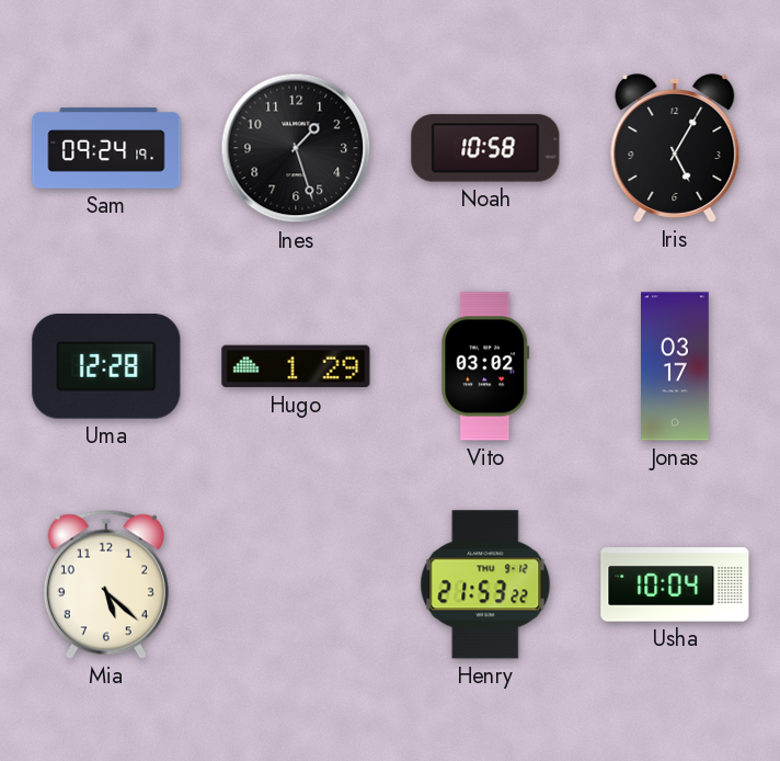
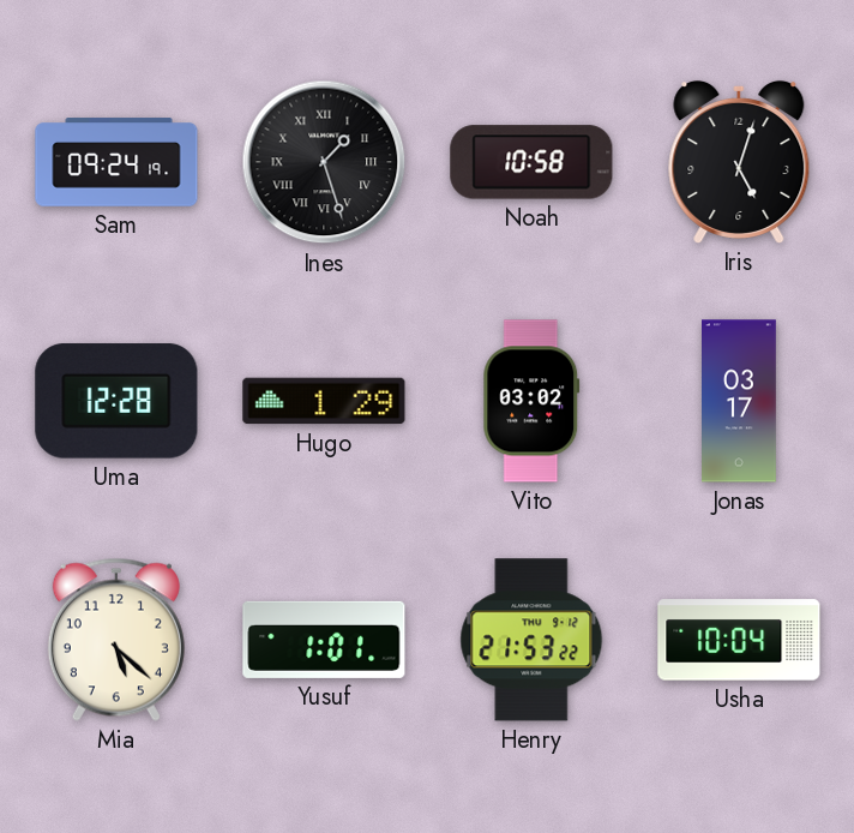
Ines numerals: Arabic -> Roman (324, 162)
Iris: 5:05 -> 5:03 (739, 162)
Yusuf: none -> 1:01 (324, 640)
